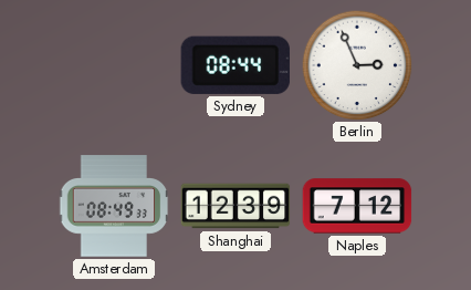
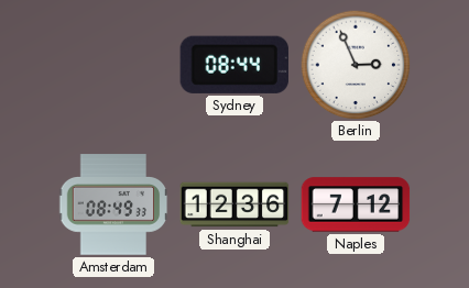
Shanghai: 12:39 -> 12:36 (234, 204)
